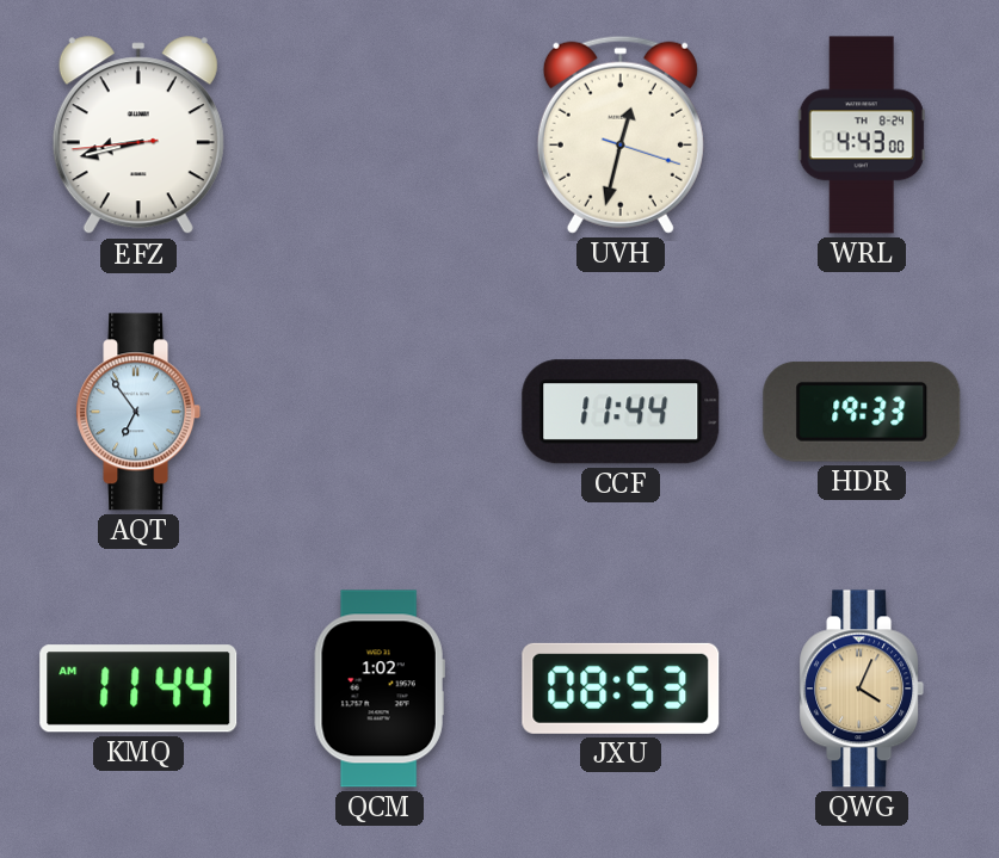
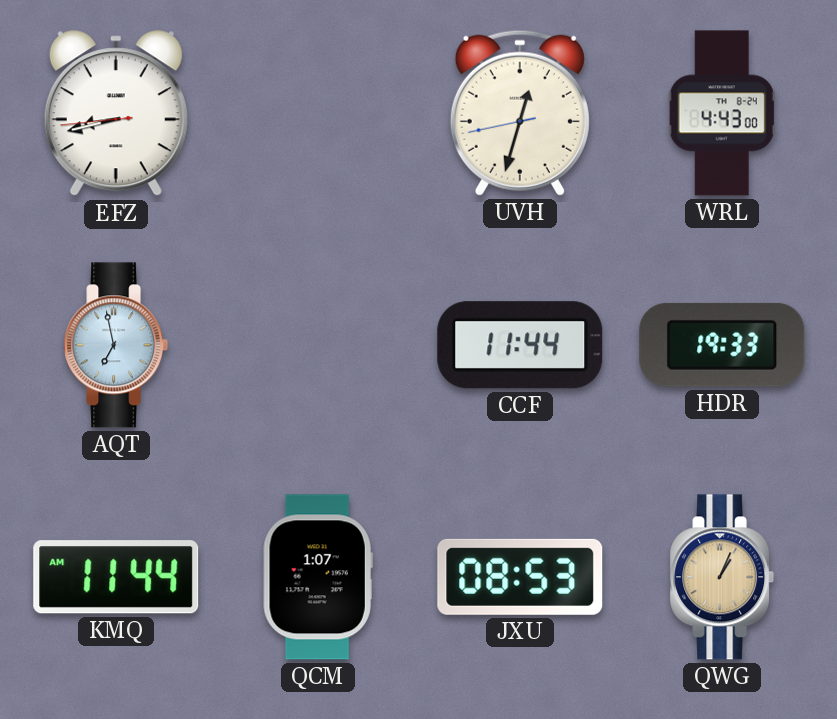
UVH: 12:32:18 -> 12:32:43 (520, 113)
AQT: 6:54 -> 6:58 (116, 345)
QCM: 1:02 -> 1:07 (318, 577)
QWG: 4:04 -> 1:04 (722, 577)
